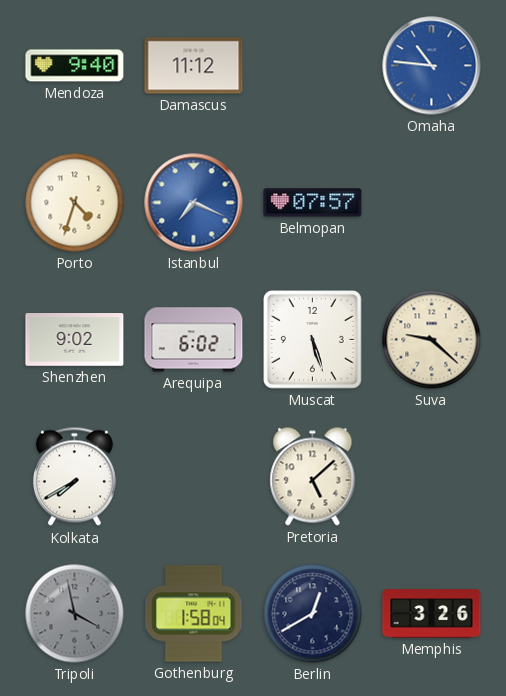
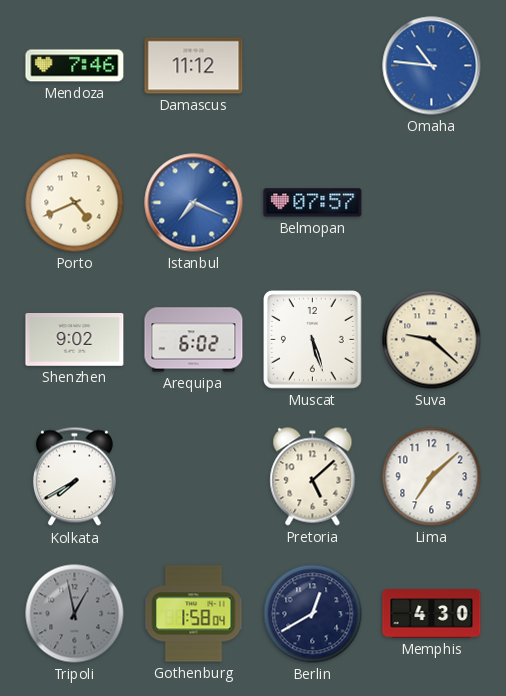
Mendoza: 9:40 -> 7:46 (75, 66)
Porto: 4:33 -> 4:41 (75, 203)
Lima: none -> 7:08 (432, 477)
Tripoli: 3:58 -> 12:58 (75, 614)
Memphis: 3:26 -> 4:30 (432, 614)
